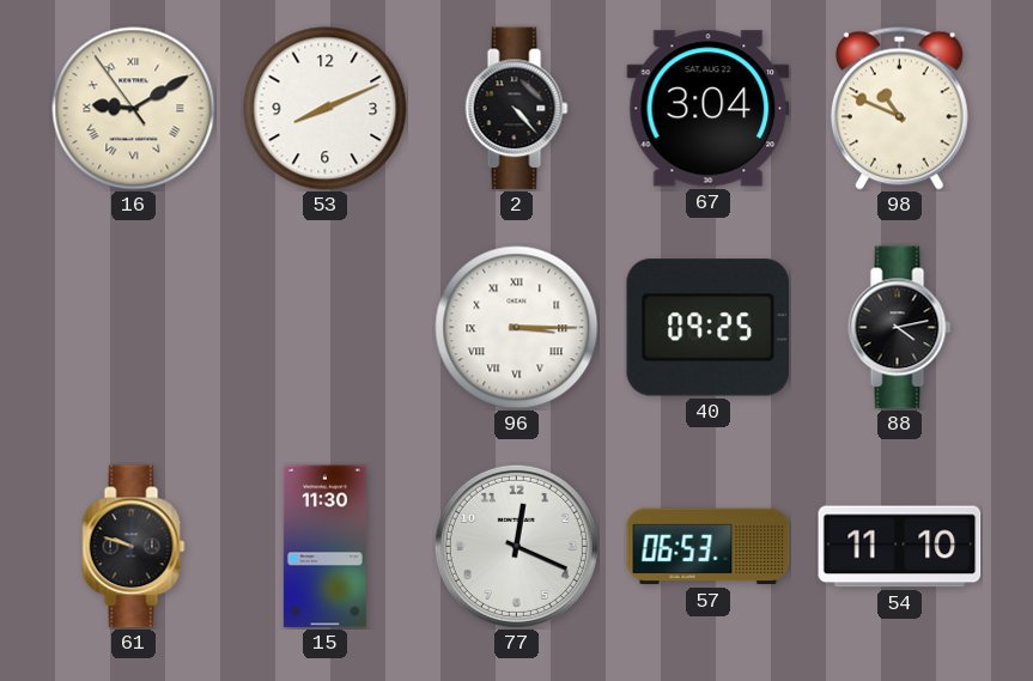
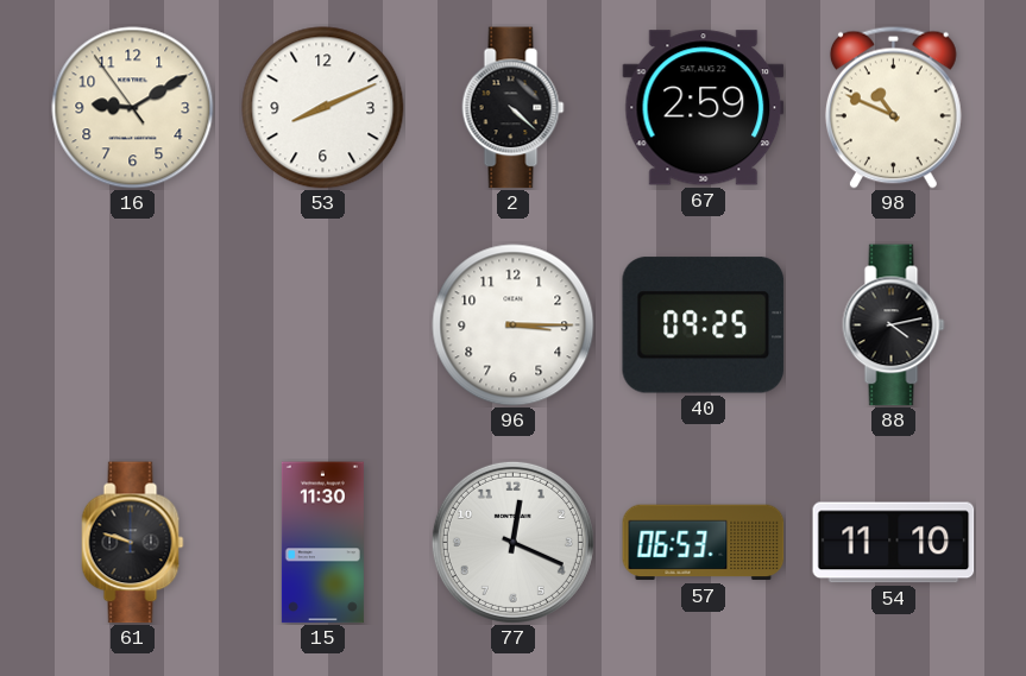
16 numerals: Roman -> Arabic (133, 108)
2: 4:23 -> 4:22 (514, 108)
67: 3:04 -> 2:59 (704, 108)
96 numerals: Roman -> Arabic (514, 326)
